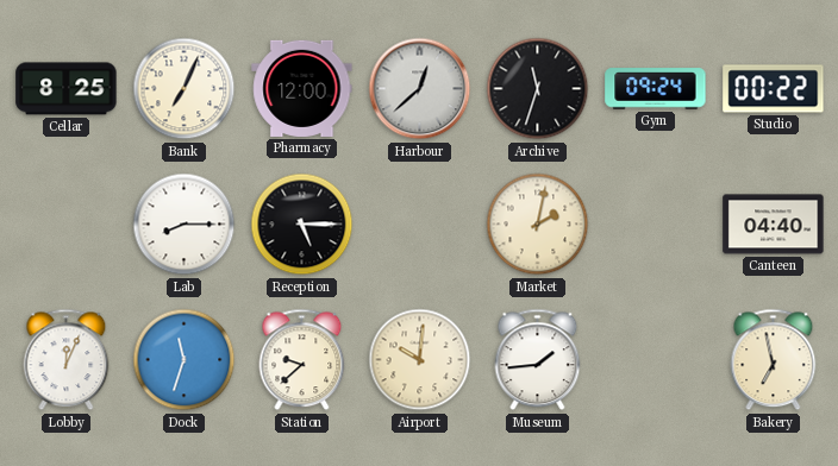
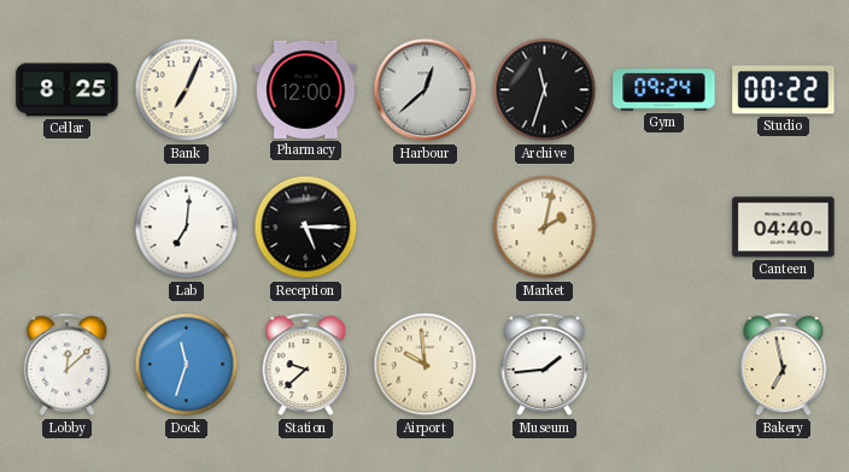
Lab: 8:15 -> 7:01 (187, 228)
Lobby: 12:04 -> 12:08 (68, 365)
Airport: 10:01 -> 9:59 (426, 365)
